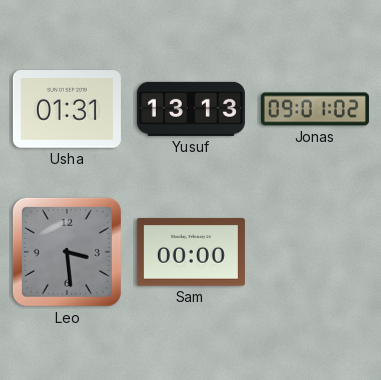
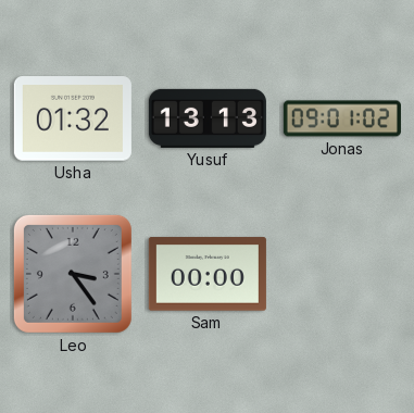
Usha: 01:31 -> 01:32 (73, 118)
Leo: 3:29 -> 3:24 (73, 274)
